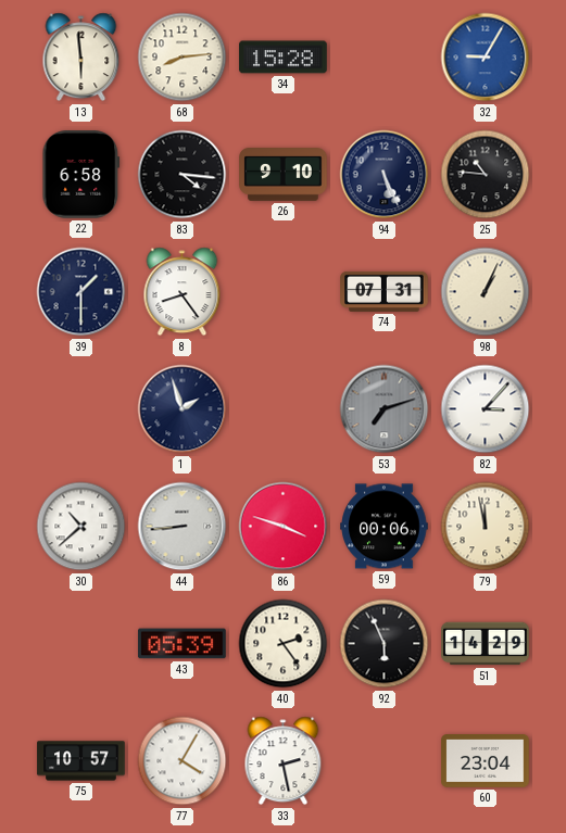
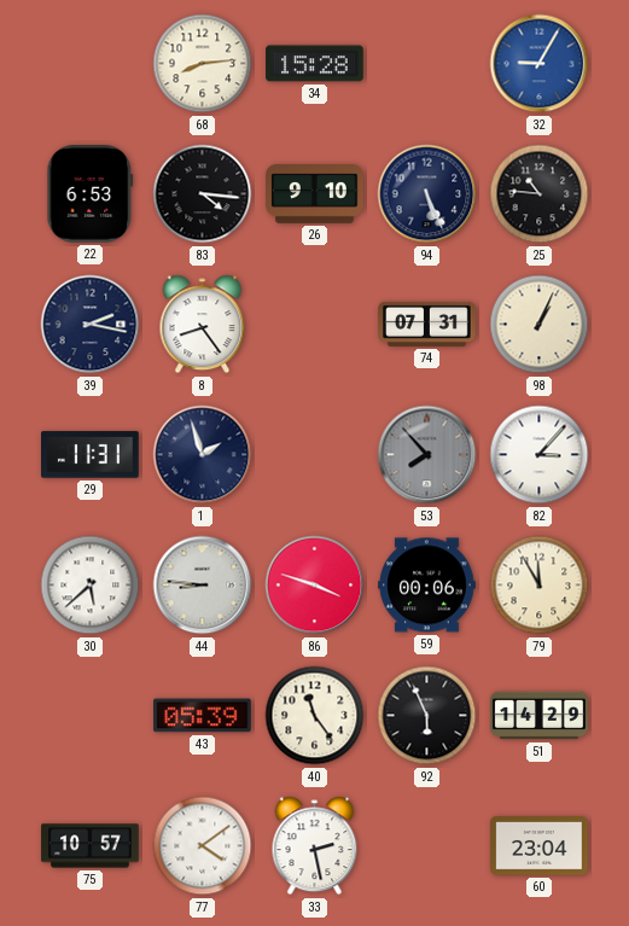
13: 5:59 -> none (81, 58)
22: 6:58 -> 6:53 (91, 194)
39: 1:30 -> 2:17 (91, 325)
29: none -> 11:31 (91, 455)
53: 7:12 -> 7:53 (427, 455)
30: 10:38 -> 5:38 (91, 586)
44: 8:44 -> 8:46 (203, 586)
79: 11:58 -> 11:55 (540, 586)
40: 2:24 -> 11:24 (315, 716)
77: 4:05 -> 4:09 (203, 846)
